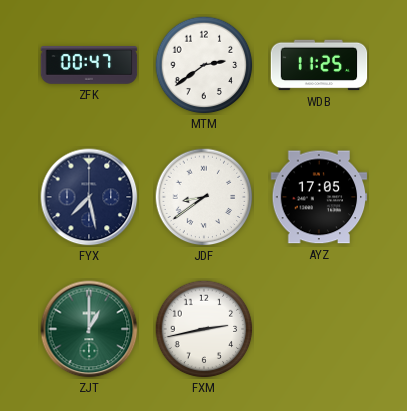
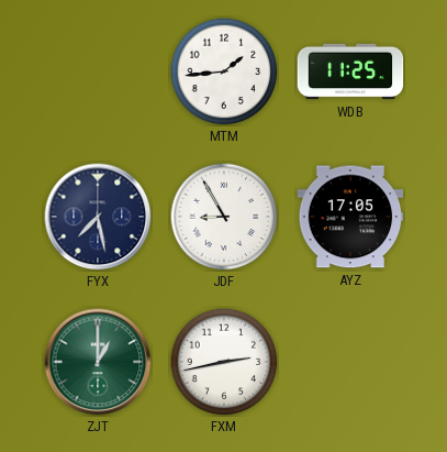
ZFK: 00:47 -> none (89, 65)
MTM: 2:39 -> 1:44 (224, 71)
JDF: 8:39 -> 8:55 (224, 217)
